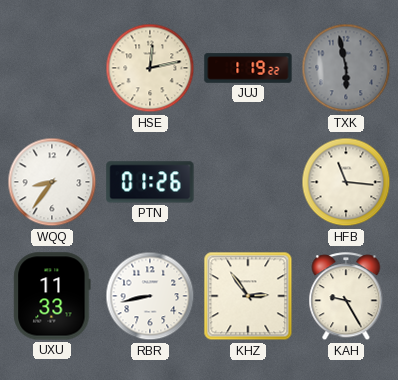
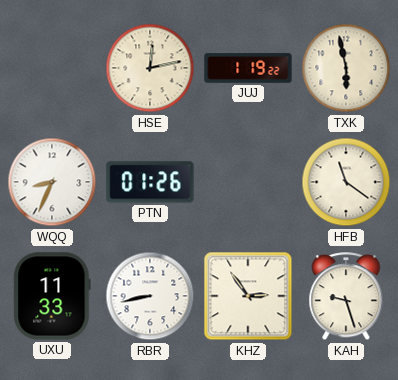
TXK dial: grey -> cream (346, 68)
WQQ: 8:36 -> 8:34 (52, 182)
HFB: 11:16 -> 11:21 (346, 182)
KAH: 9:25 -> 9:27 (346, 297)
